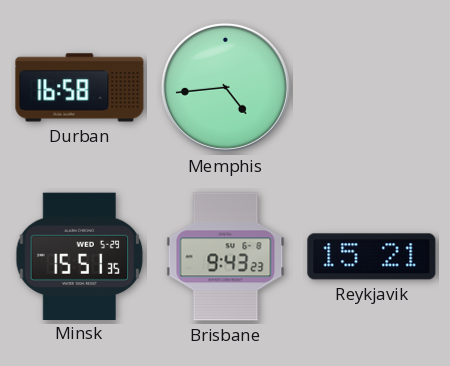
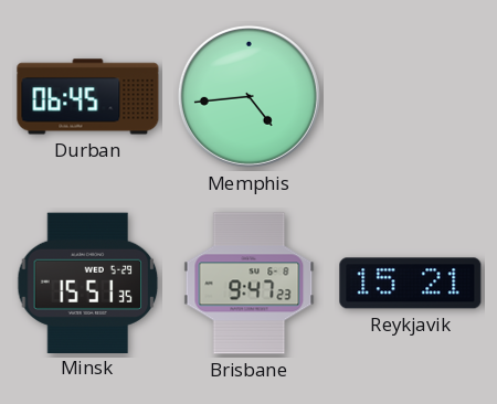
Durban: 16:58 -> 06:45 (88, 97)
Brisbane: 9:43 -> 9:47 (250, 284)
